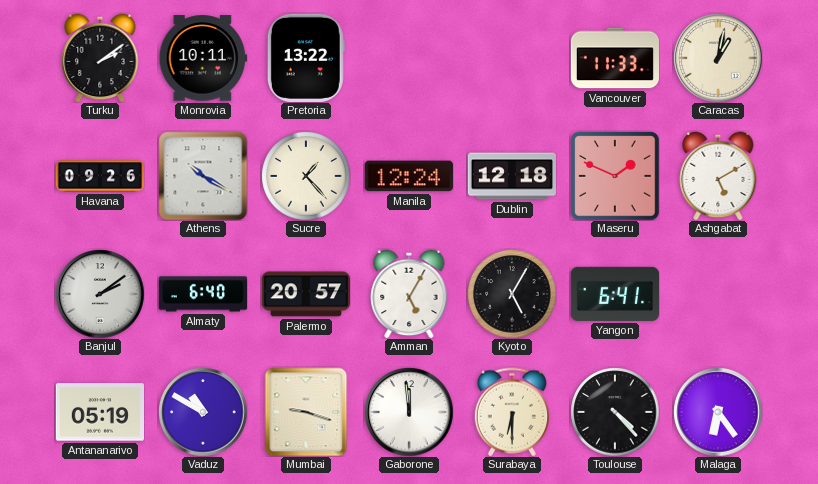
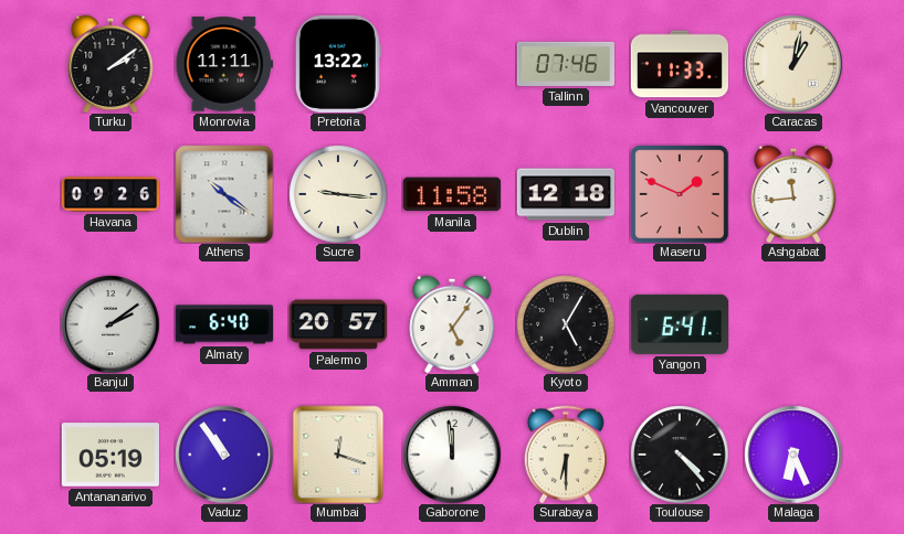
Monrovia: 10:11 -> 11:11 (224, 64)
Tallinn: none -> 07:46 (565, 64)
Athens: 10:20 -> 10:21 (224, 194)
Sucre: 1:23 -> 9:16 (338, 194)
Manila: 12:24 -> 11:58 (452, 194)
Ashgabat: 5:10 -> 11:44 (793, 194)
Amman: 5:05 -> 5:06 (452, 324)
Vaduz: 10:50 -> 10:54 (224, 455)
Mumbai: 9:18 -> 12:18 (338, 455)
Malaga: 6:24 -> 6:26 (793, 455)
